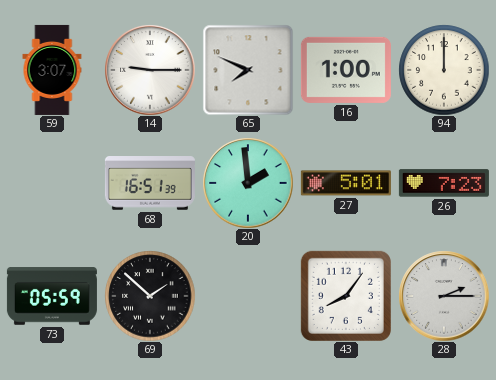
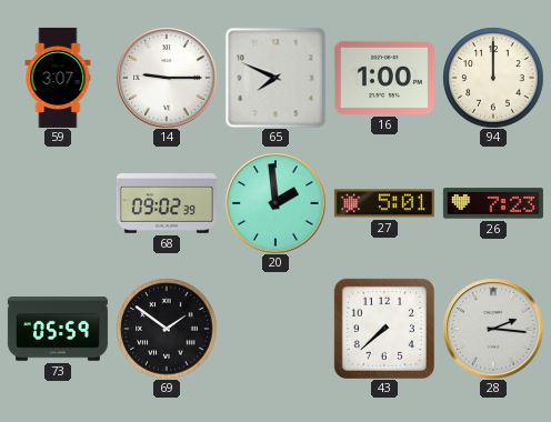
68: 16:51 -> 09:02 (167, 203)
69: 1:52 -> 1:51 (167, 329)
43: 8:06 -> 7:38 (384, 329)
28: 2:15 -> 2:16 (493, 329)
